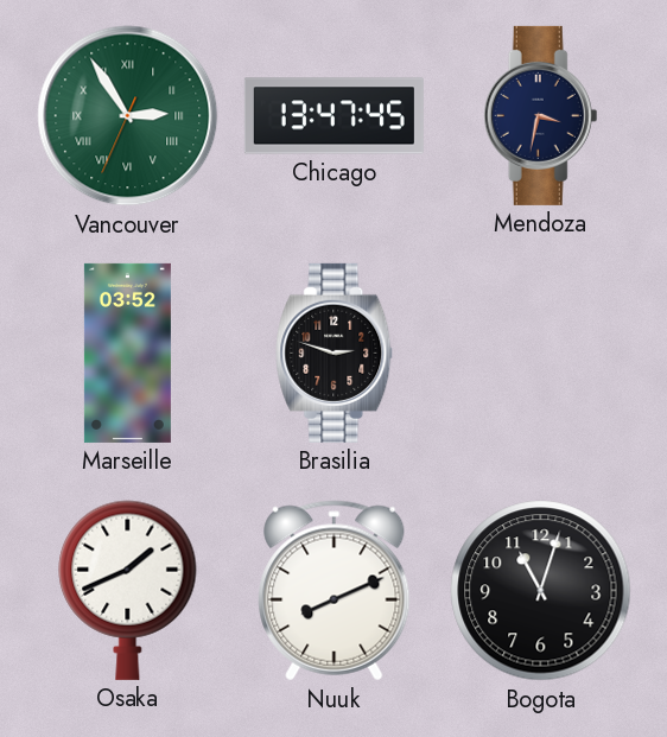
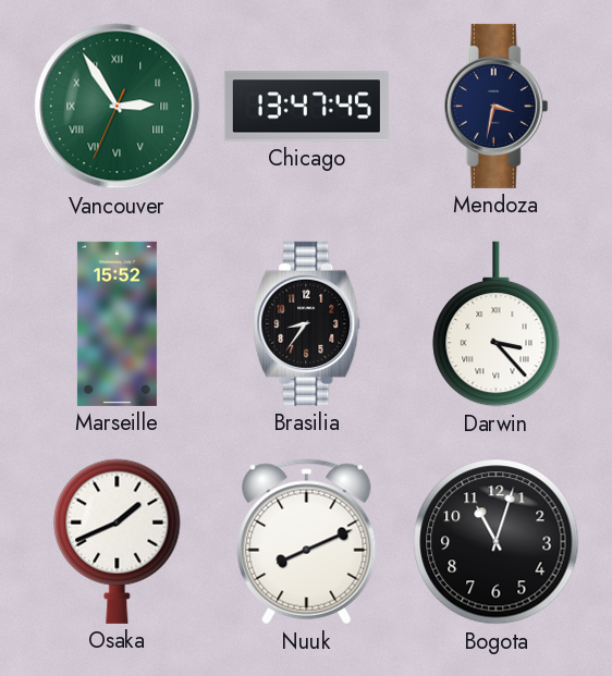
Marseille: 03:52 -> 15:52 (117, 323)
Brasilia: 2:48 -> 8:36 (307, 323)
Darwin: none -> 3:23 (497, 324)
